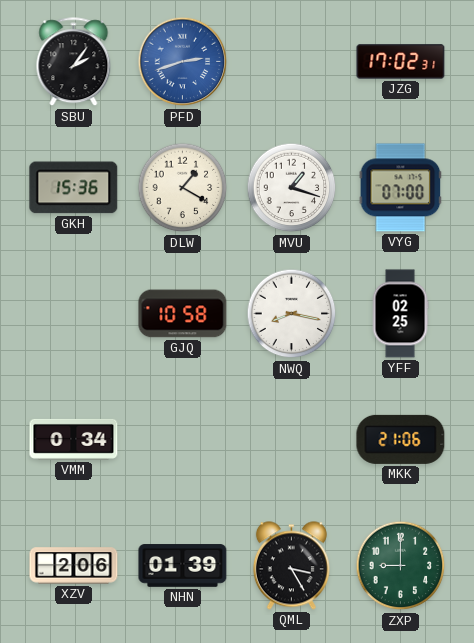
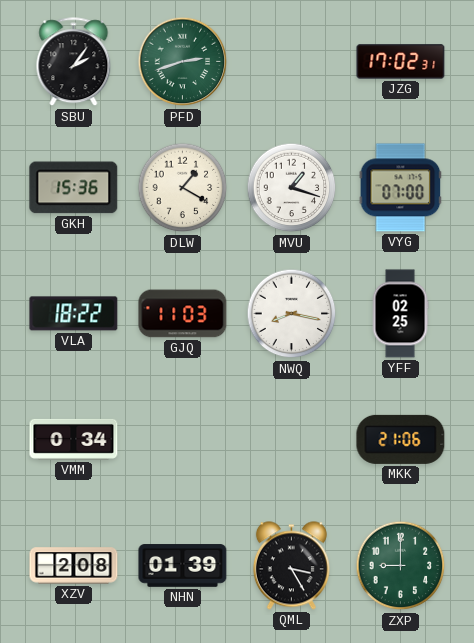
PFD dial: blue -> green (183, 62)
VLA: none -> 18:22 (74, 314)
GJQ: 10:58 -> 11:03 (183, 314)
XZV: 2:06 -> 2:08 (74, 566)
